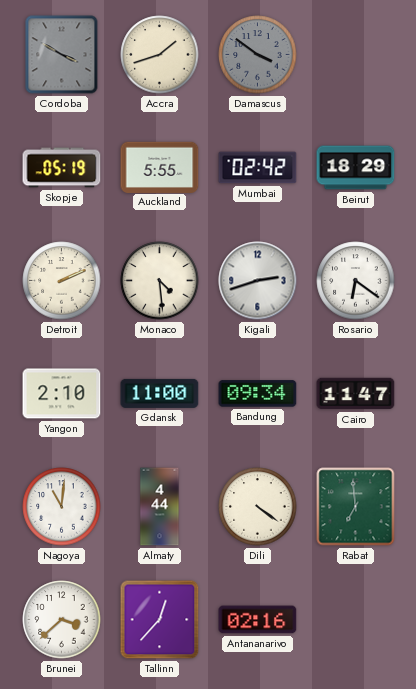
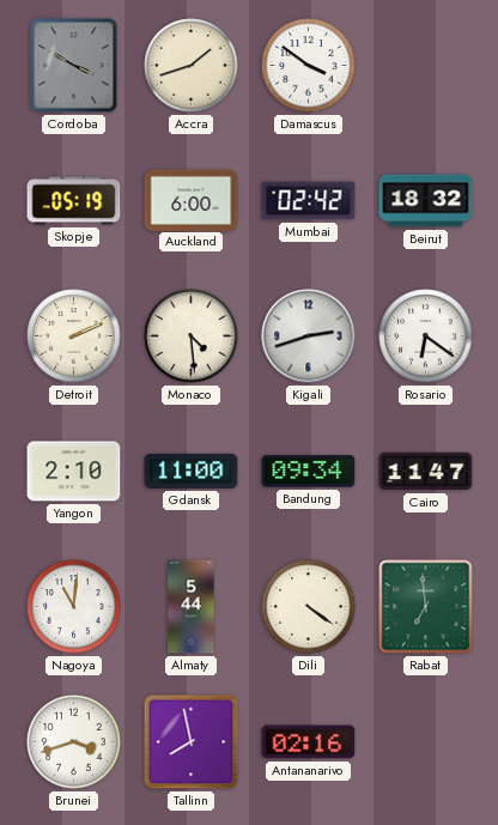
Damascus dial: grey -> white (309, 66)
Auckland: 5:55 -> 6:00 (192, 200)
Beirut: 18:29 -> 18:32 (426, 201)
Almaty: 4:44 -> 5:44 (192, 607)
Brunei: 3:38 -> 3:42 (74, 742)
Tallinn: 12:37 -> 7:58 (192, 742)
